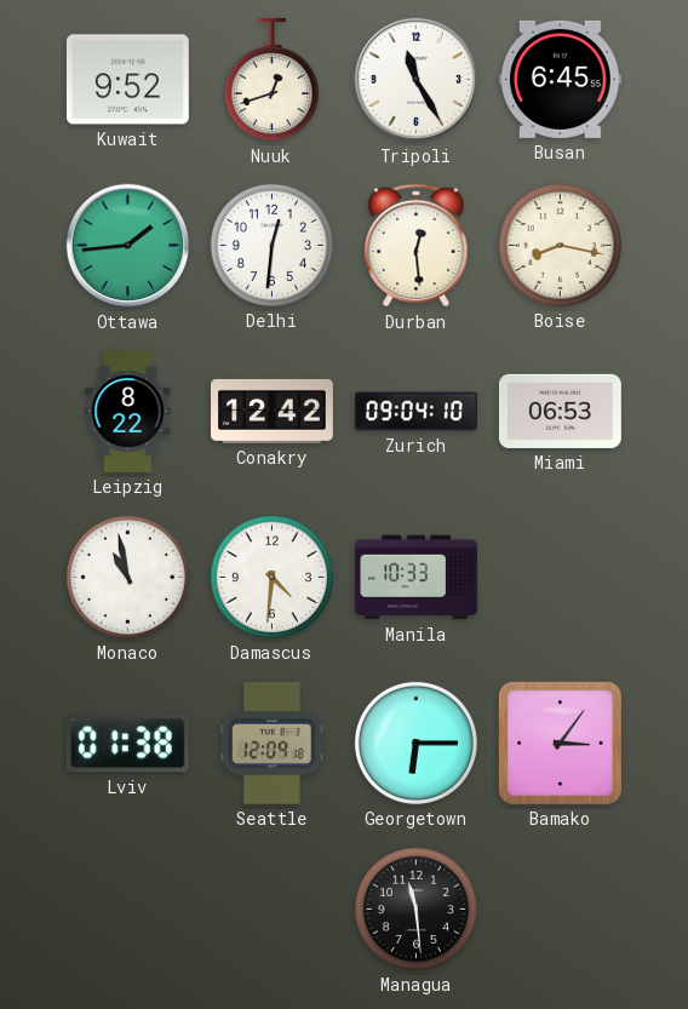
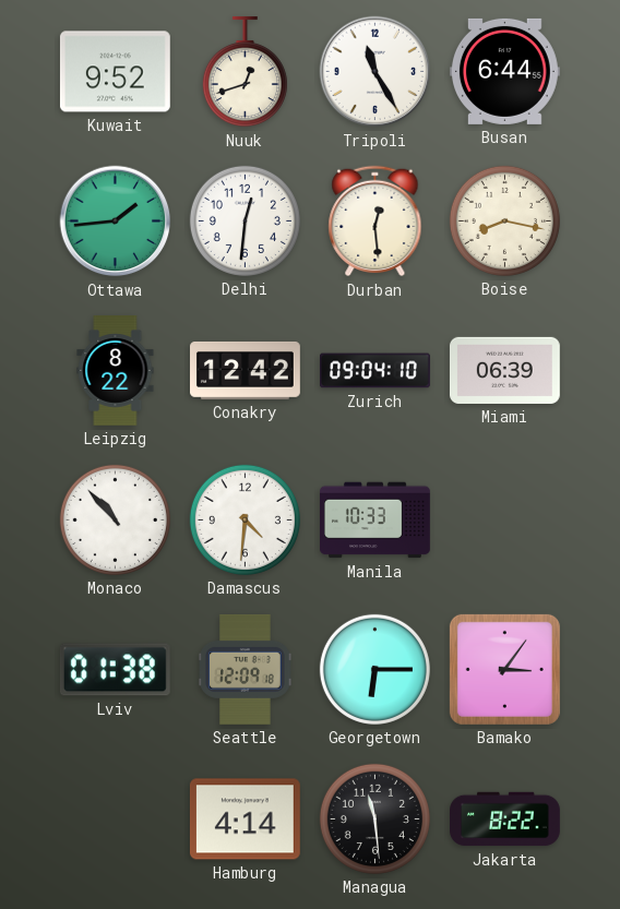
Busan: 6:45 -> 6:44 (504, 71)
Miami: 06:53 -> 06:39 (504, 370)
Monaco: 10:58 -> 10:53 (115, 519)
Hamburg: none -> 4:14 (245, 820)
Jakarta: none -> 8:22 (505, 820)
